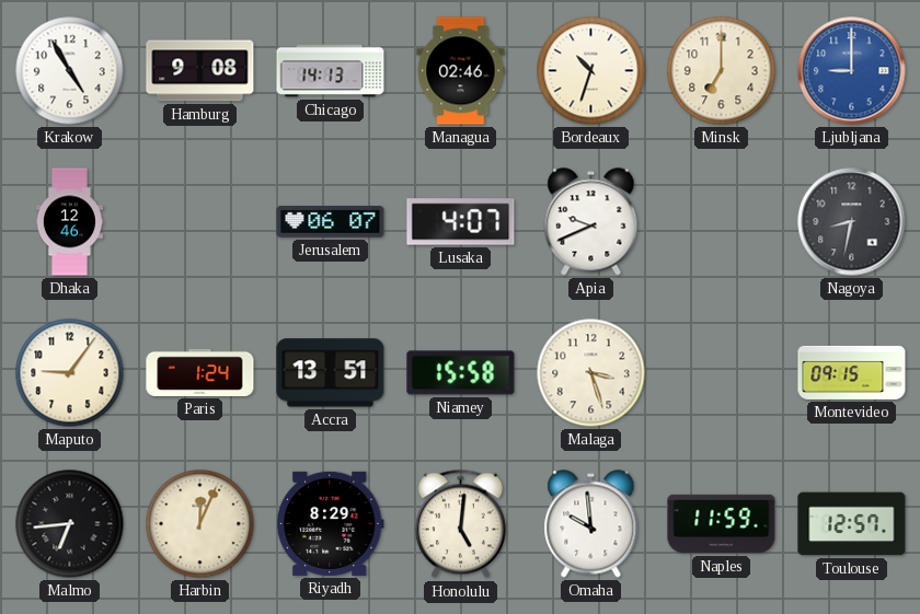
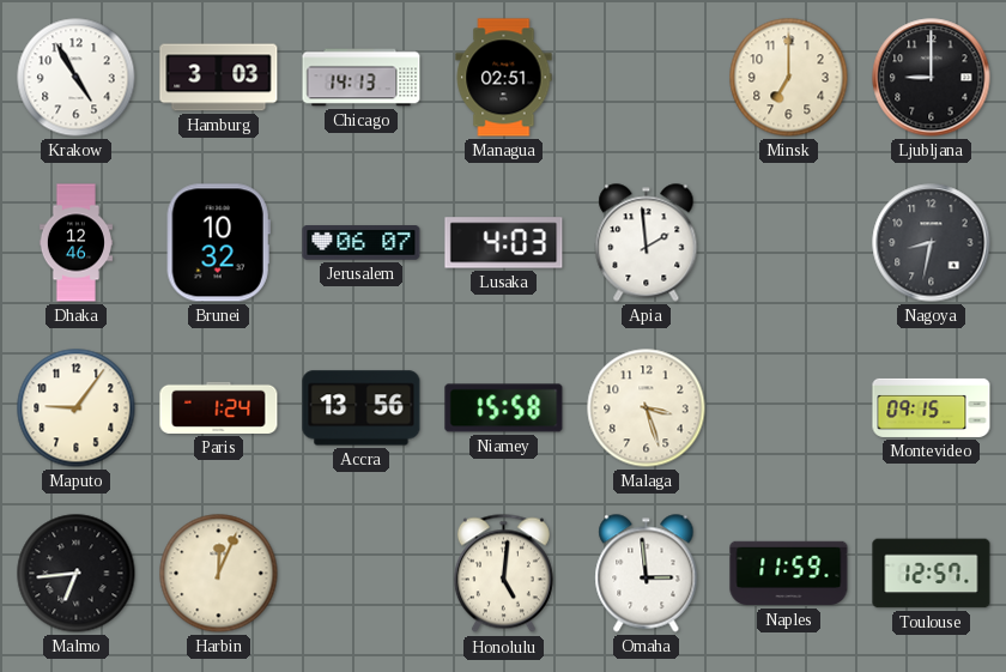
Hamburg: 9:08 -> 3:03 (219, 78)
Managua: 02:46 -> 02:51 (504, 78)
Bordeaux: 10:33 -> none (591, 71)
Ljubljana dial: blue -> black (932, 78)
Brunei: none -> 10:32 (218, 243)
Lusaka: 4:07 -> 4:03 (504, 243)
Apia: 9:41 -> 1:59 (647, 243)
Accra: 13:51 -> 13:56 (362, 408)
Riyadh: 8:29 -> none (331, 523)
Omaha: 9:59 -> 2:59 (647, 574)
